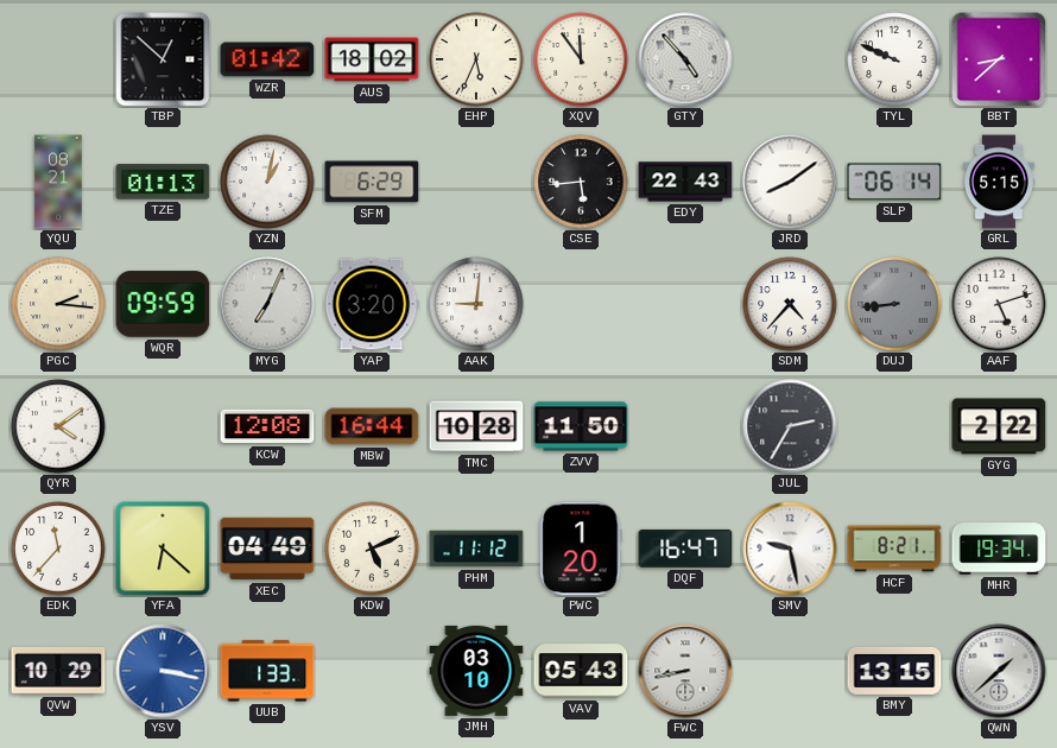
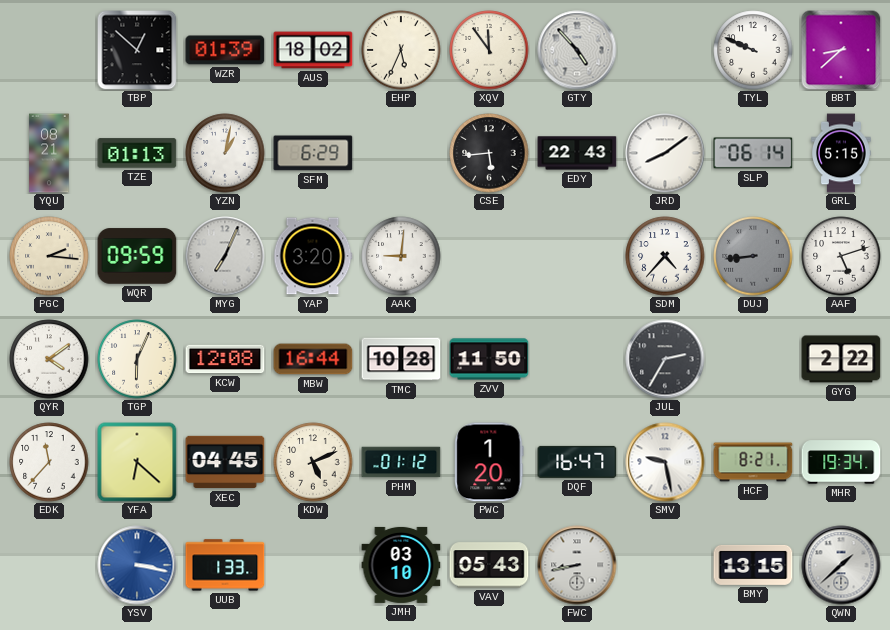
WZR: 01:42 -> 01:39 (225, 50)
TGP: none -> 6:04 (137, 359)
XEC: 04:49 -> 04:45 (225, 462)
PHM: 11:12 -> 01:12 (401, 462)
QVW: 10:29 -> none (58, 671)
